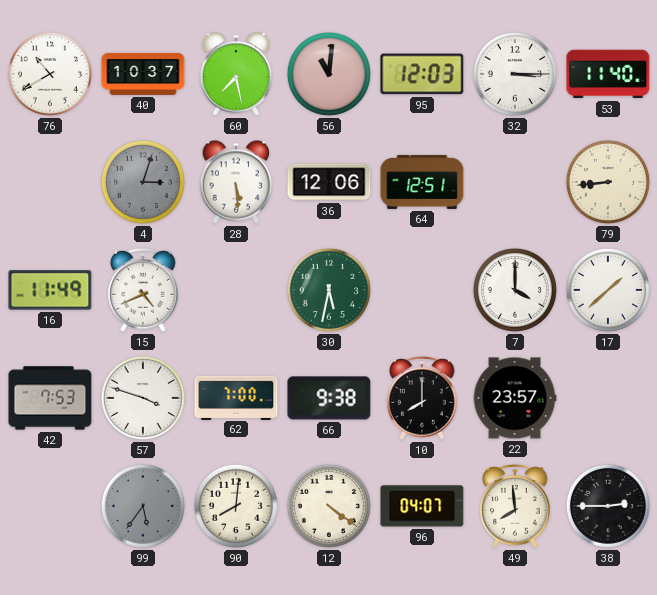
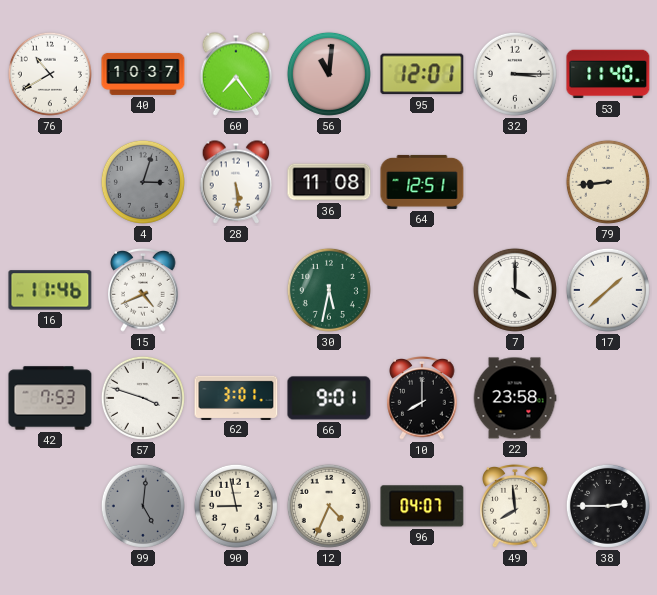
60: 7:28 -> 7:24 (236, 74)
95: 12:03 -> 12:01 (422, 74)
36: 12:06 -> 11:08 (329, 182)
16: 11:49 -> 11:46 (50, 290)
62: 7:00 -> 3:01 (236, 397)
66: 9:38 -> 9:01 (329, 398)
22: 23:57 -> 23:58 (515, 398)
99: 5:36 -> 5:01 (143, 506)
90: 8:01 -> 8:58 (236, 506)
12: 4:21 -> 4:34 (329, 506)
